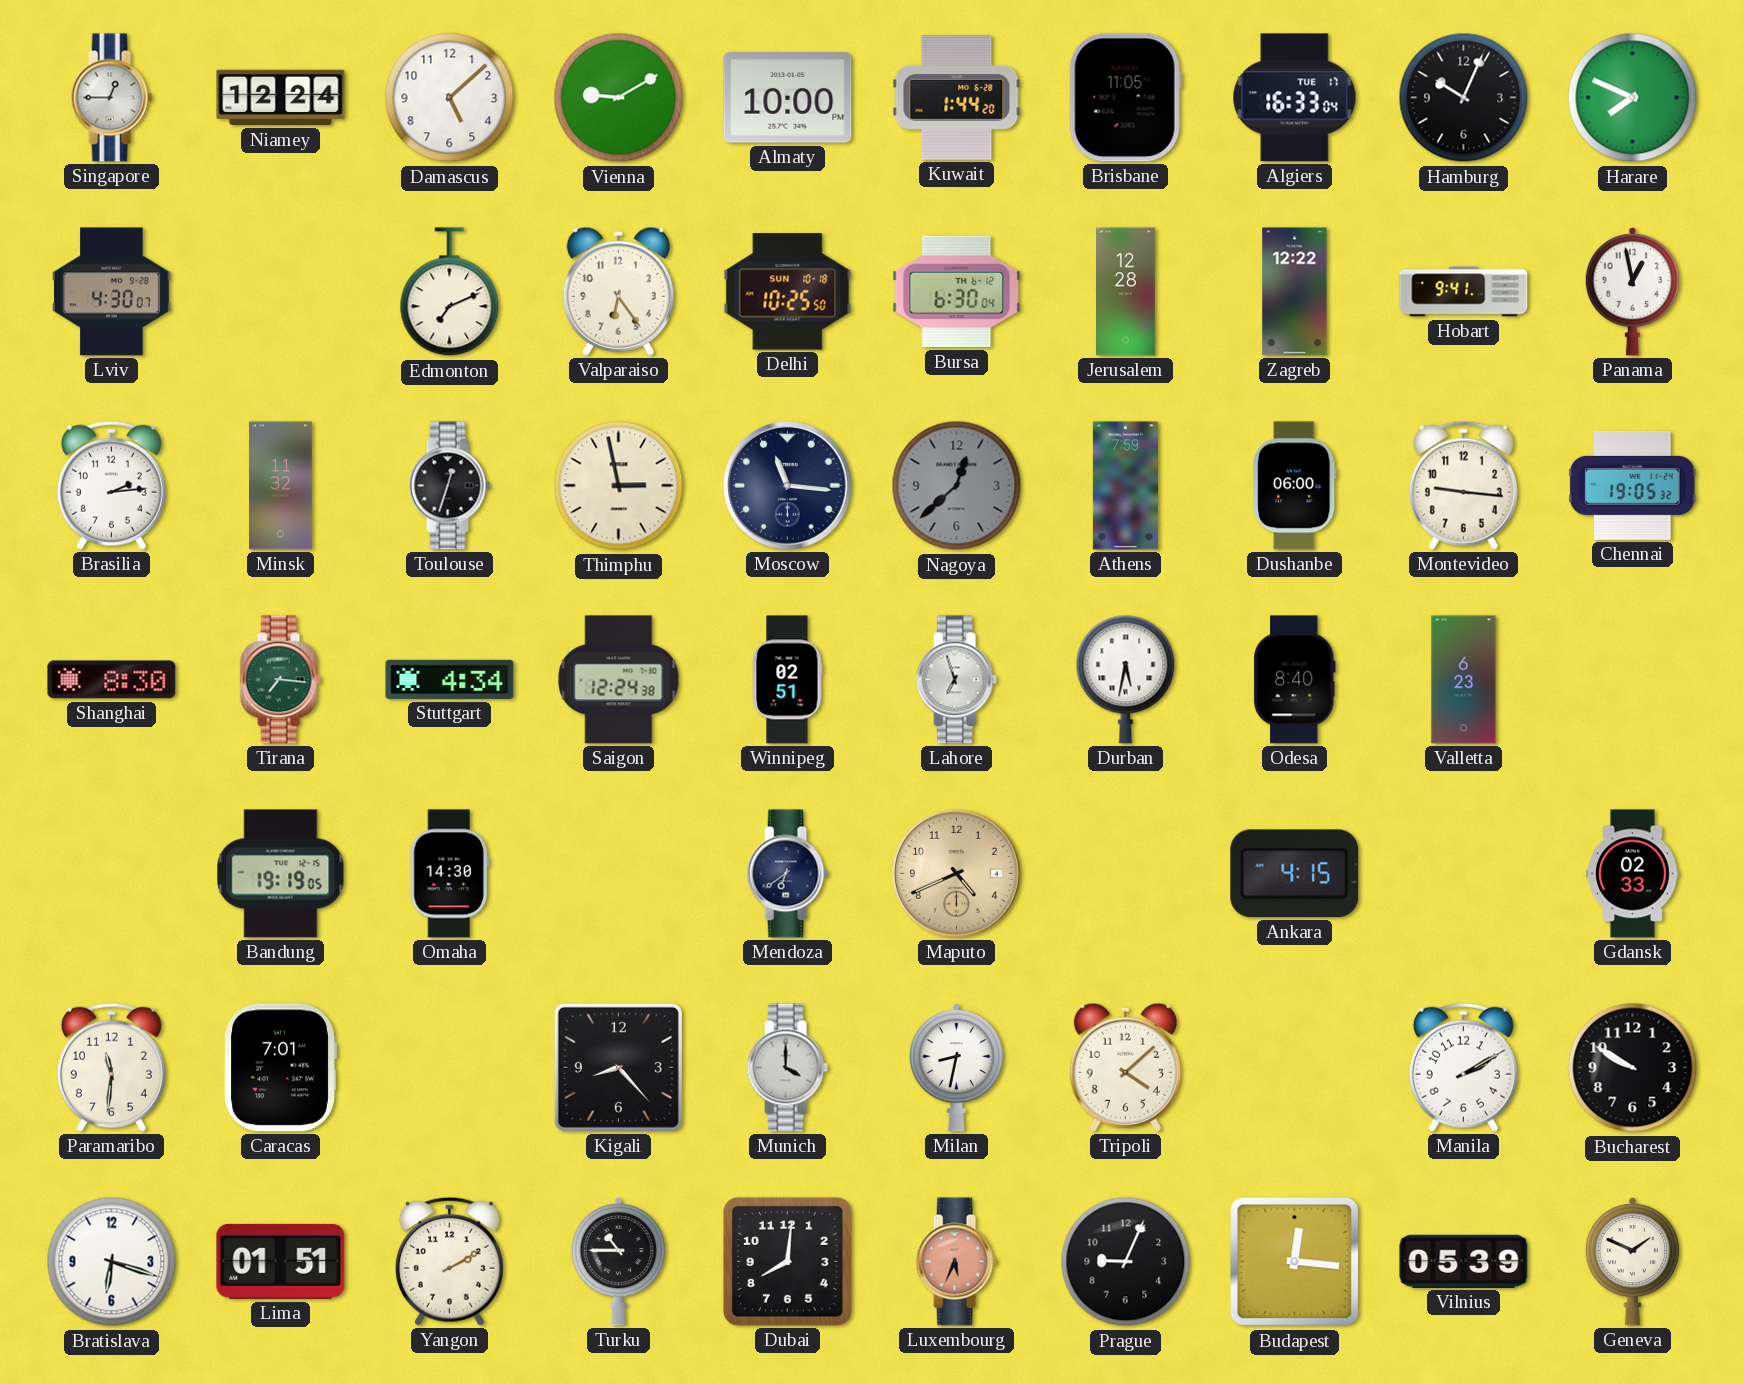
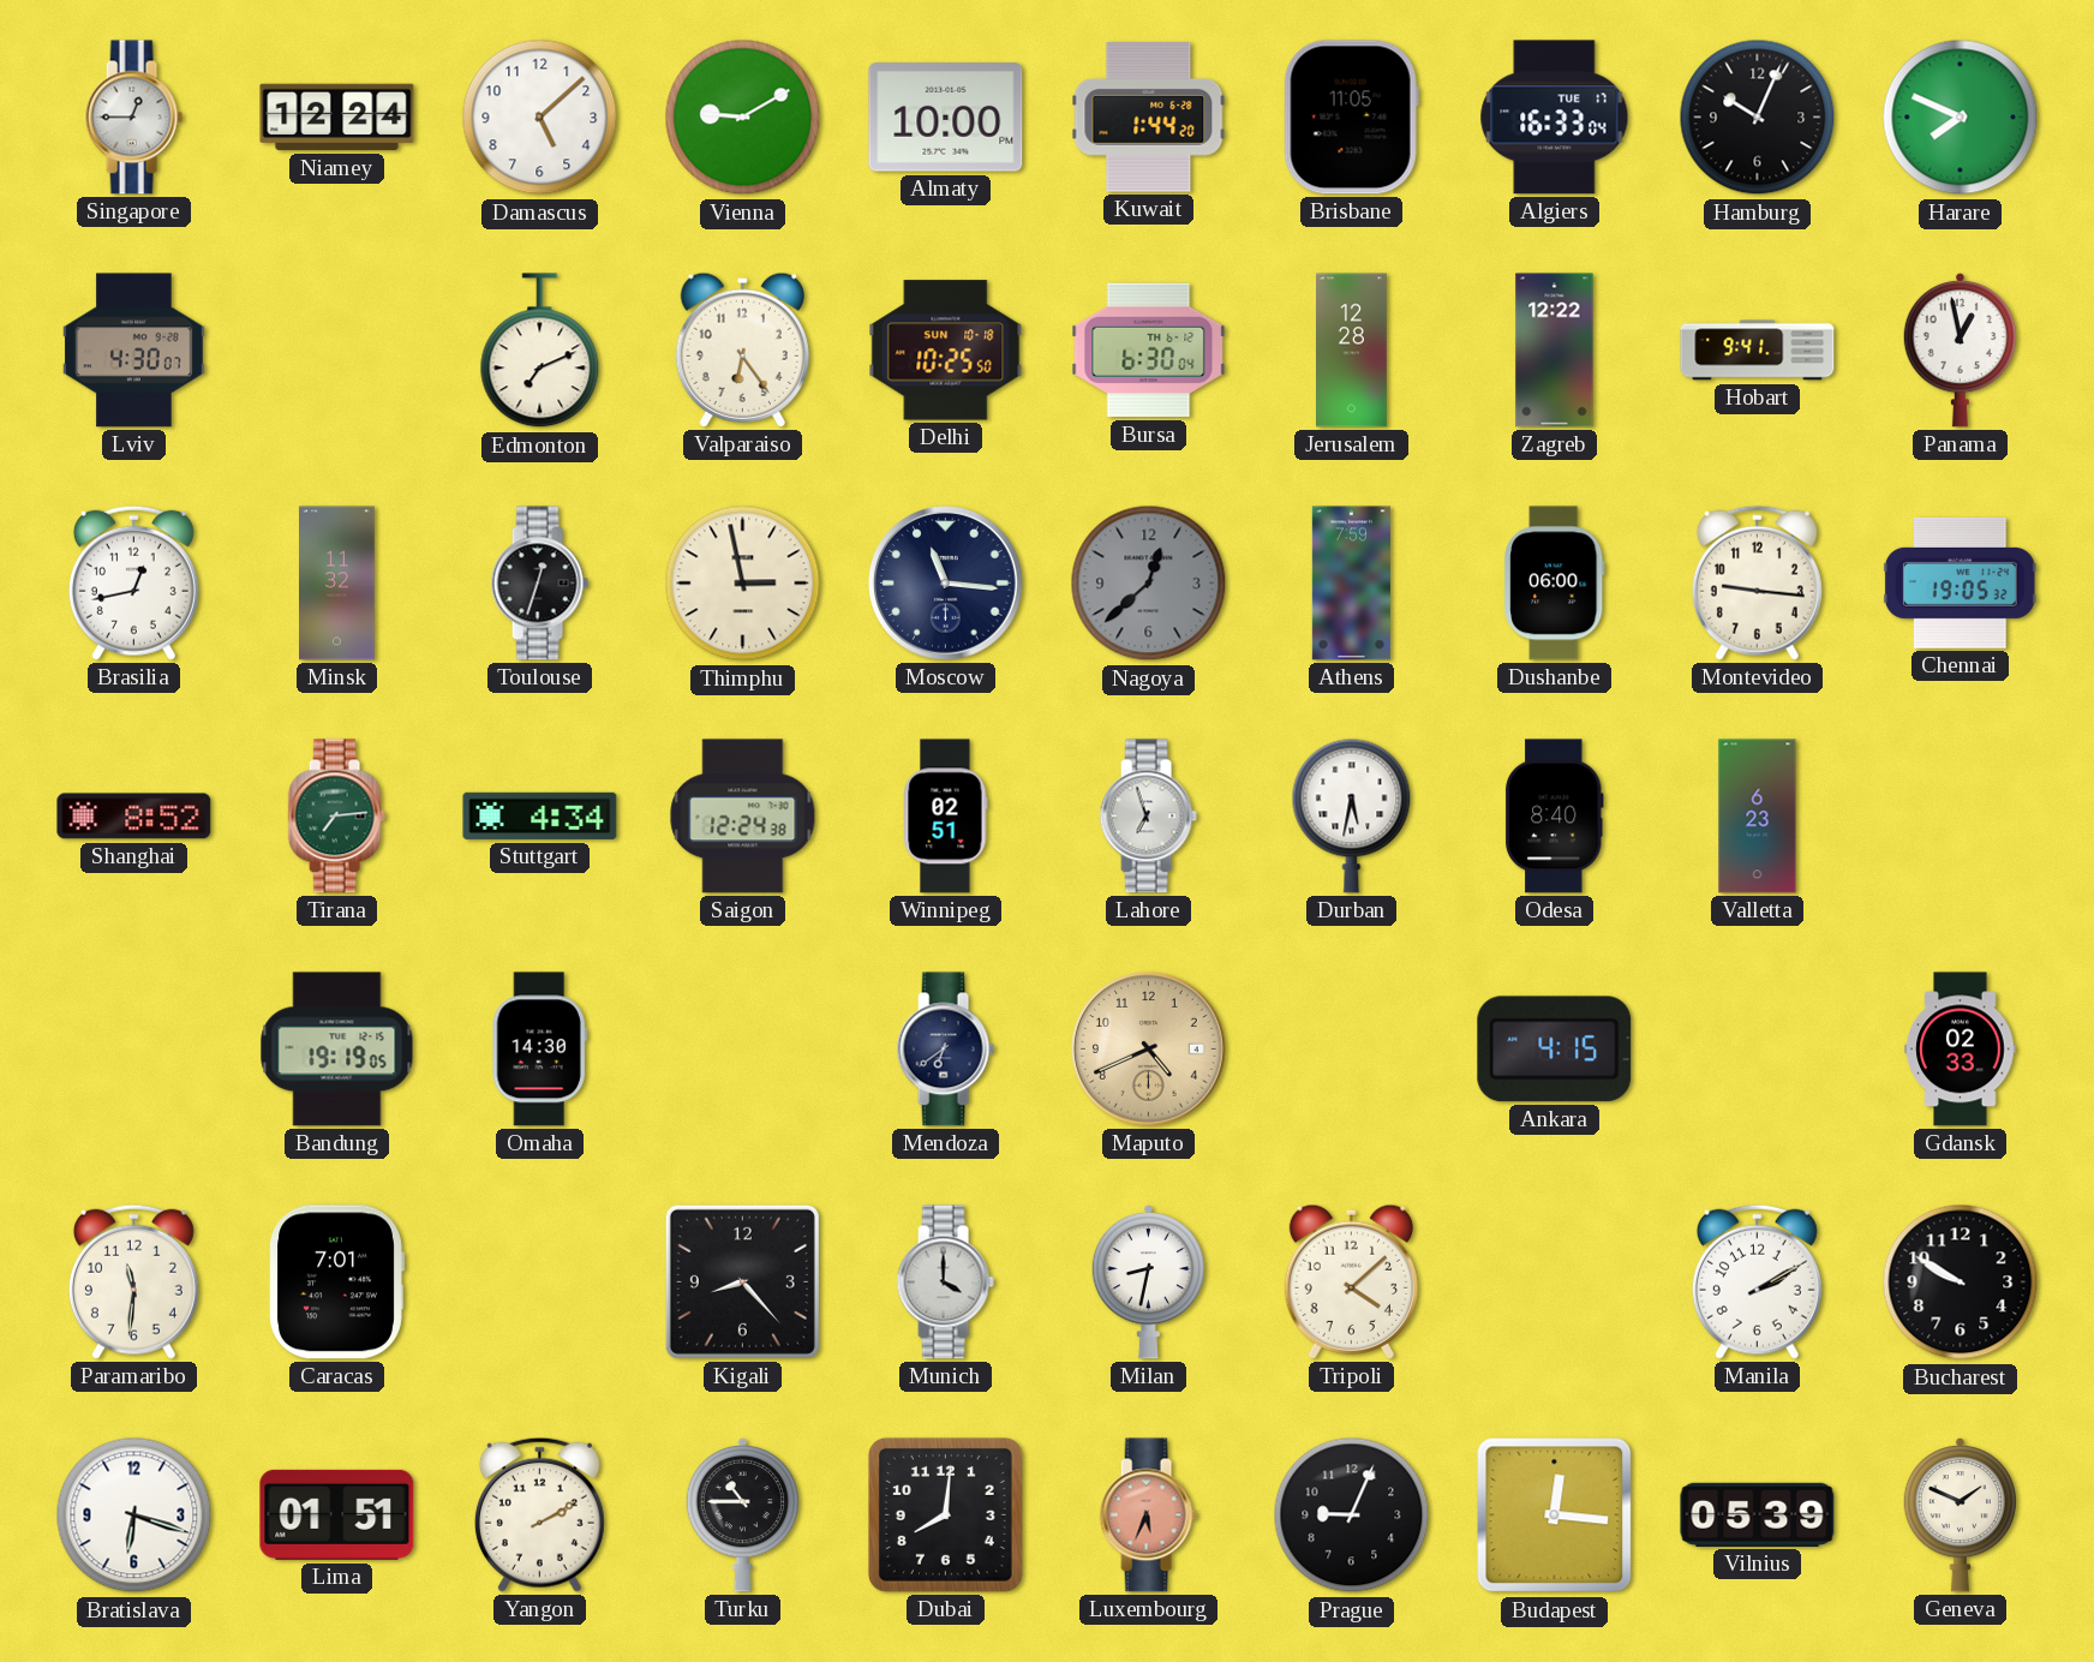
Brasilia: 2:14 -> 12:43 (133, 582)
Shanghai: 8:30 -> 8:52 (134, 817)
Tirana: 7:16 -> 7:14 (336, 817)
